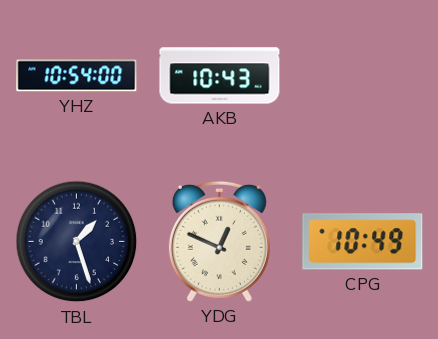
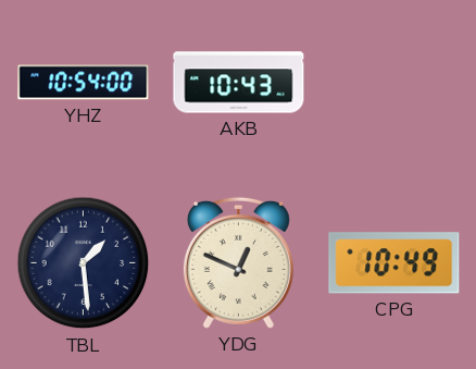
TBL: 1:27 -> 1:29 (84, 263)
